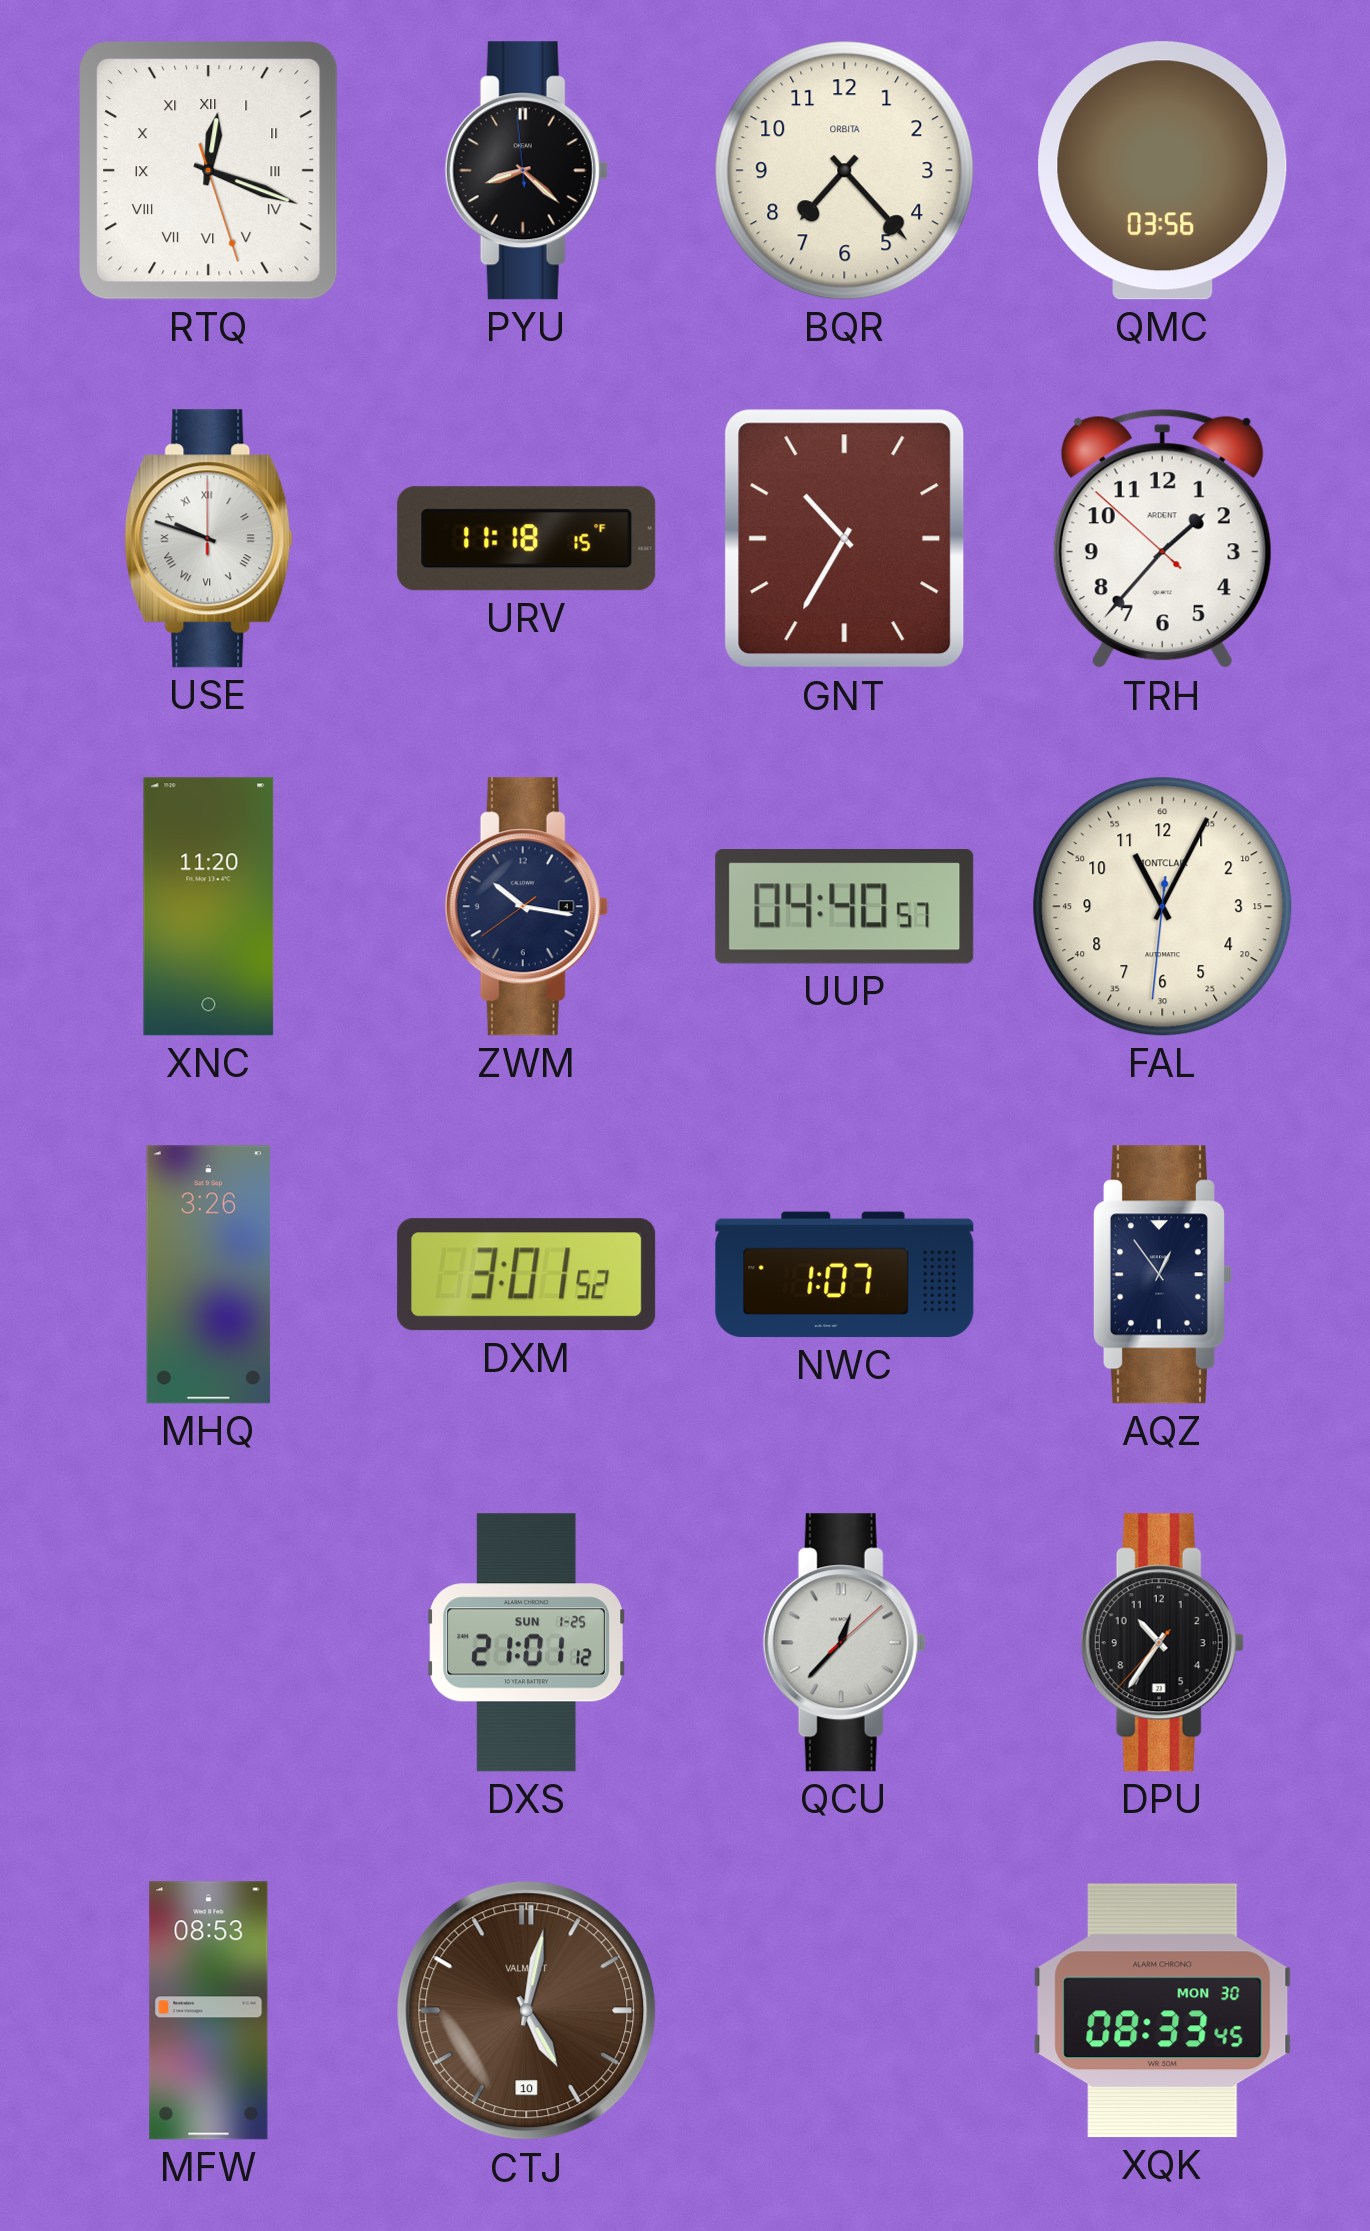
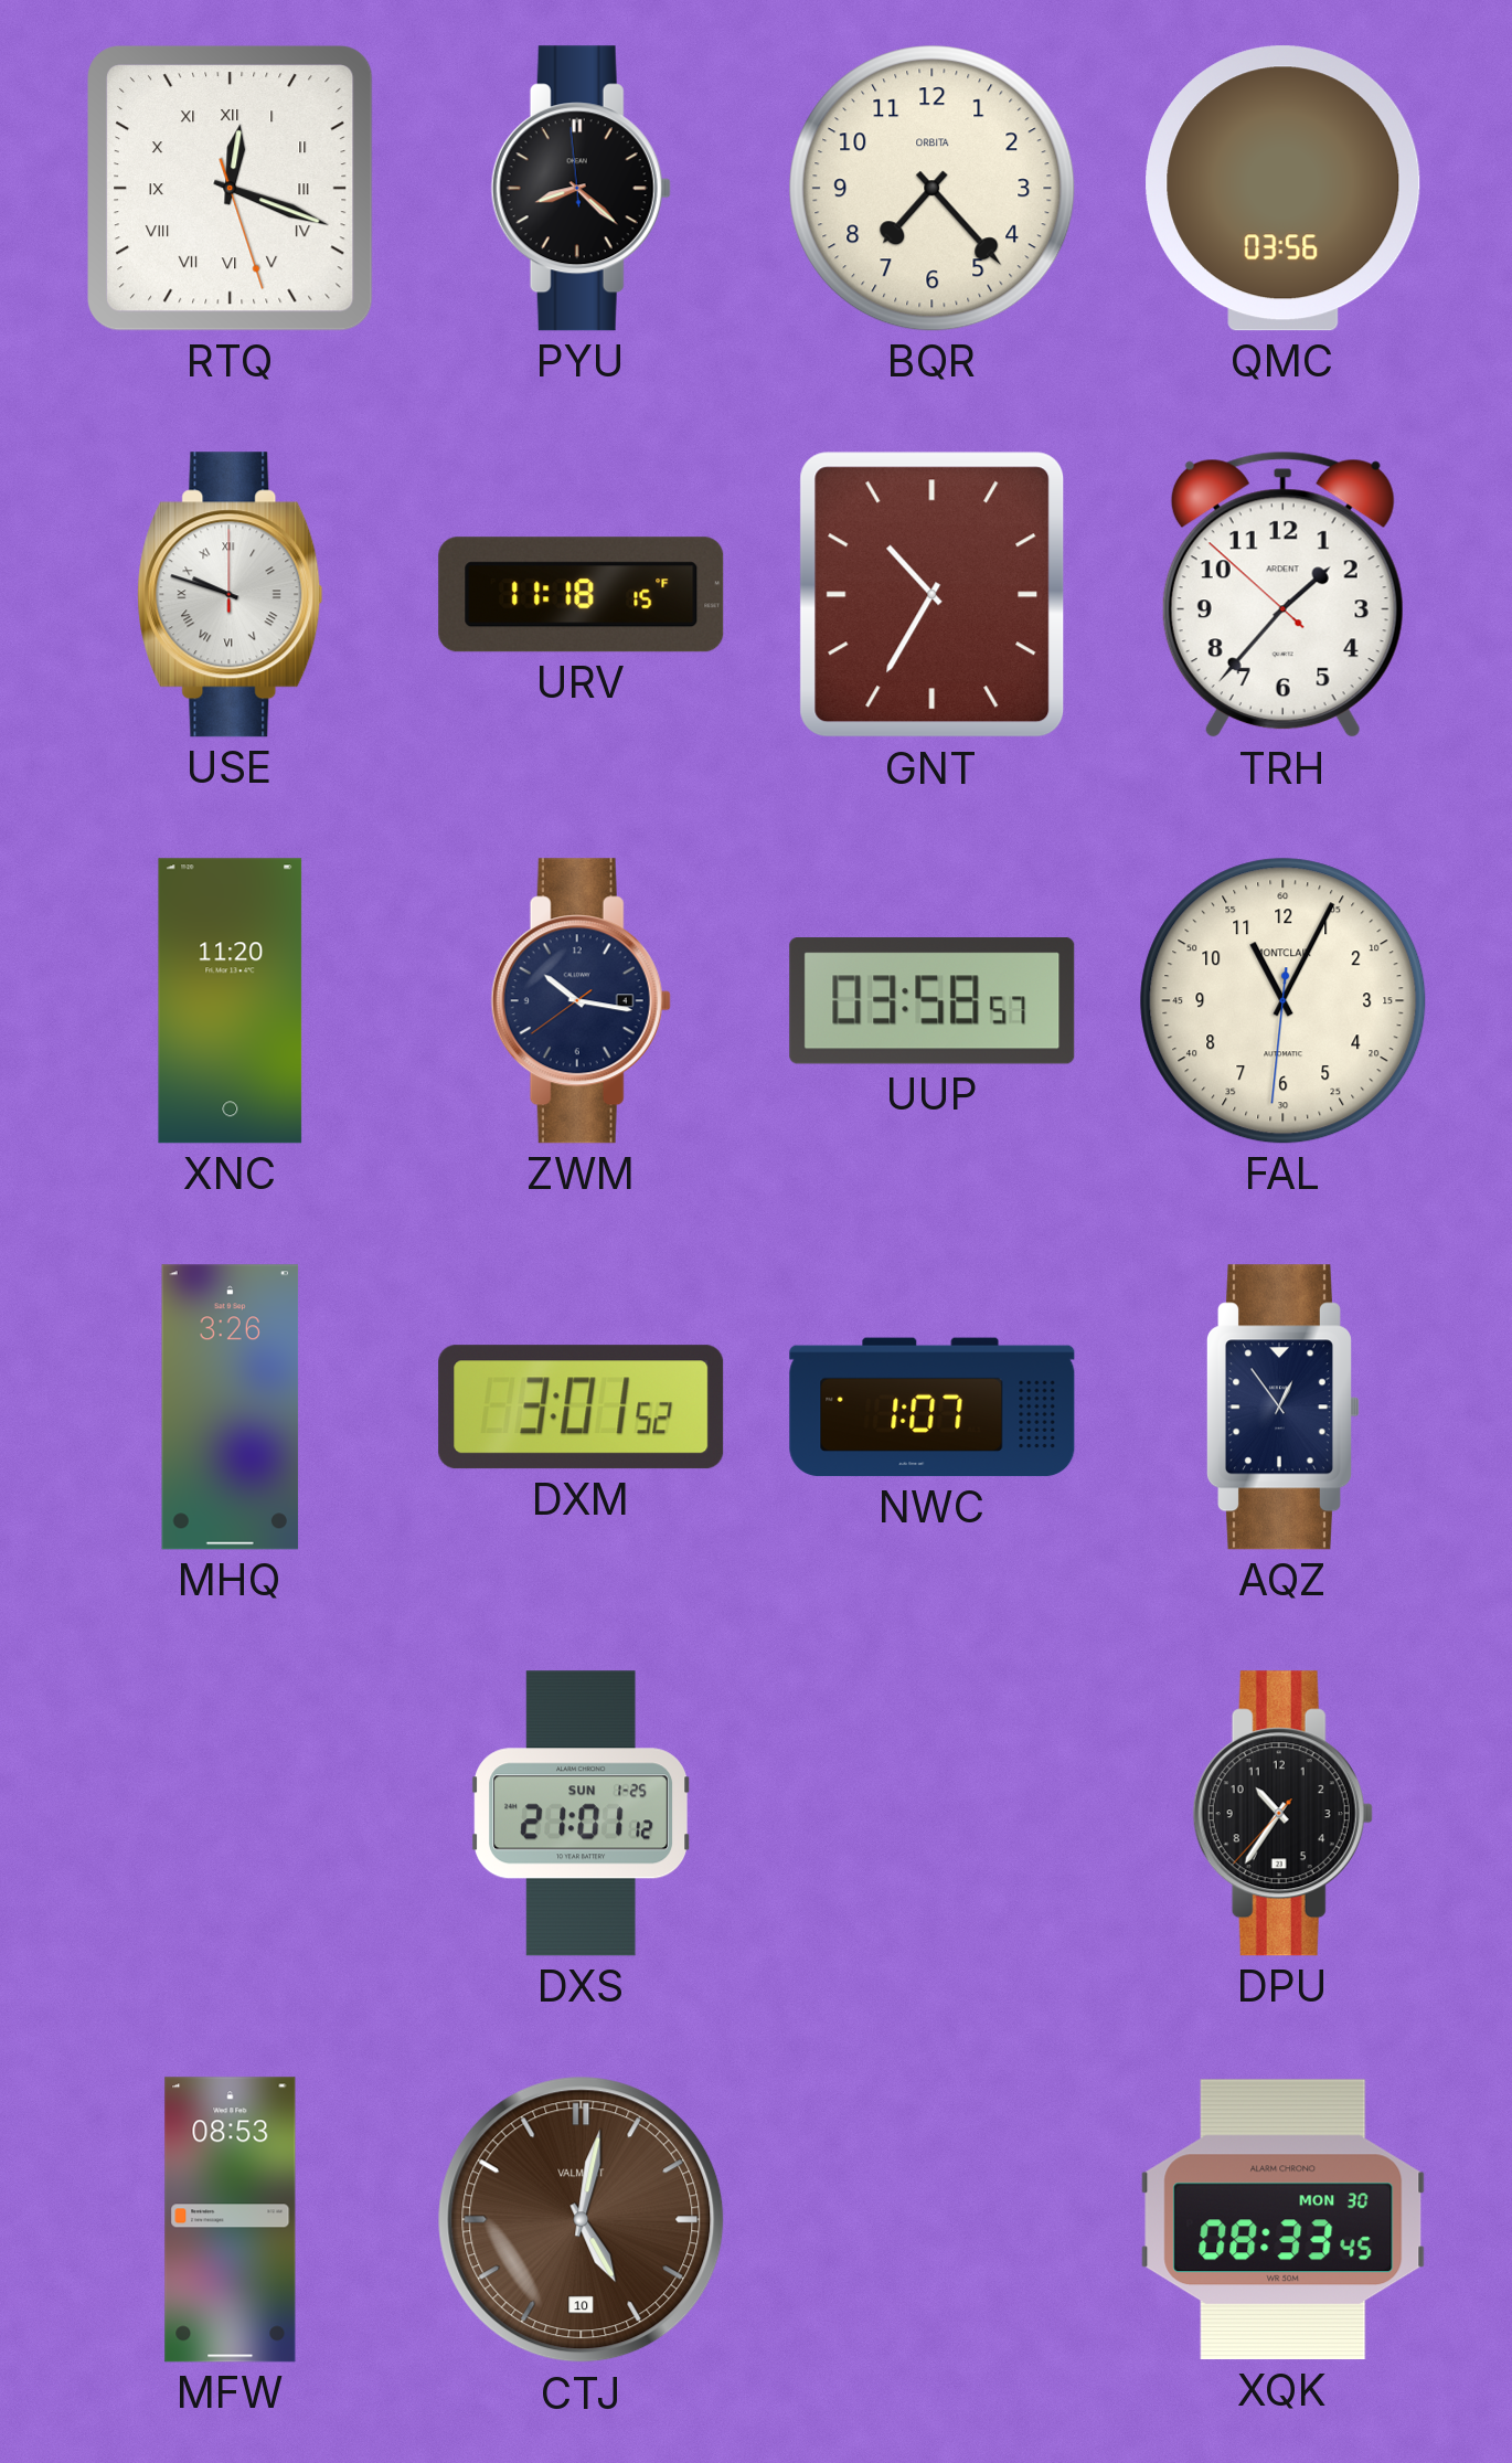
UUP: 04:40 -> 03:58 (933, 1001)
QCU: 12:37 -> none (844, 1643)
